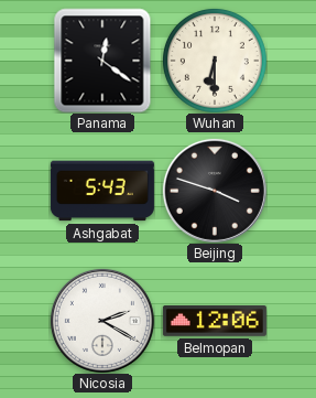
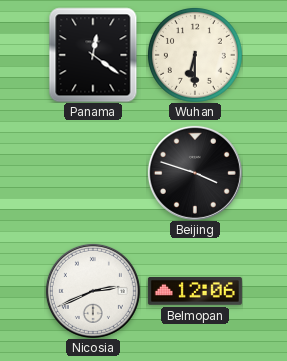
Ashgabat: 5:43 -> none (102, 191)
Nicosia: 2:20 -> 2:41 (93, 291)
